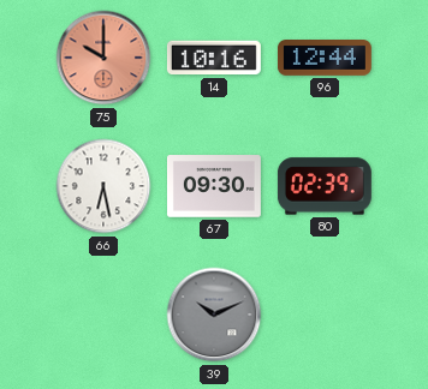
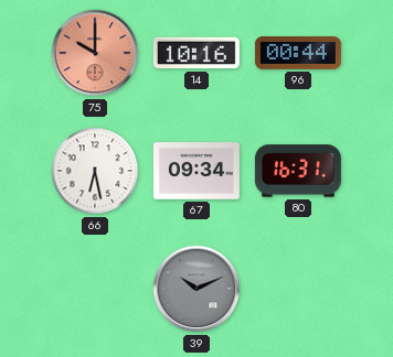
96: 12:44 -> 00:44 (298, 54)
67: 09:30 -> 09:34 (197, 171)
80: 02:39 -> 16:31 (298, 171)
